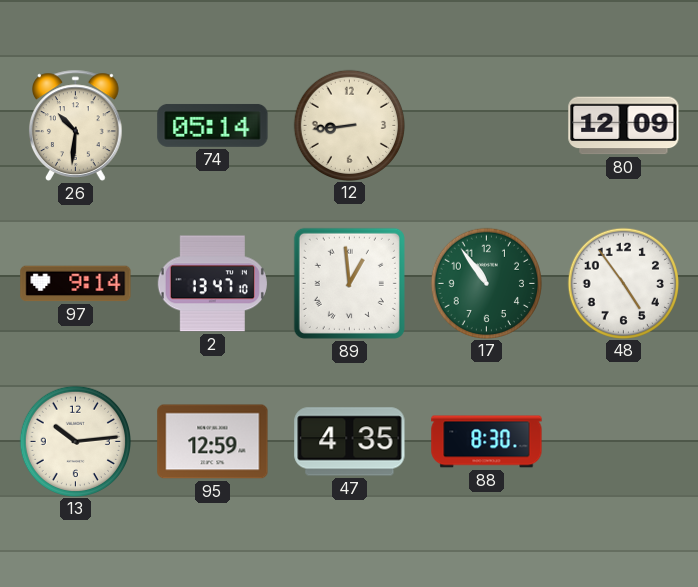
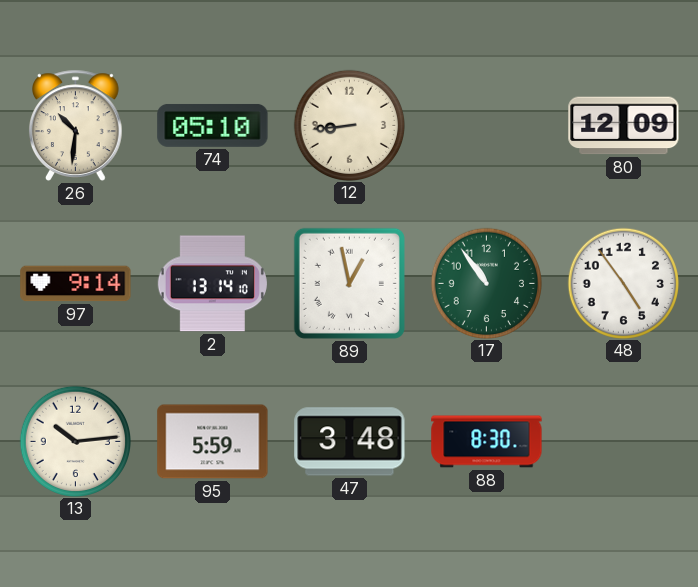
74: 05:14 -> 05:10 (213, 125)
2: 13:47 -> 13:14 (212, 284)
89: 12:59 -> 12:58 (349, 283)
95: 12:59 -> 5:59 (213, 442)
47: 4:35 -> 3:48 (350, 442)
